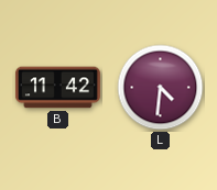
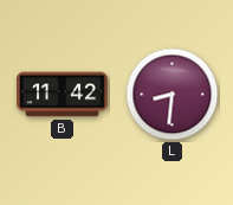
L: 4:31 -> 8:31 (173, 95)
